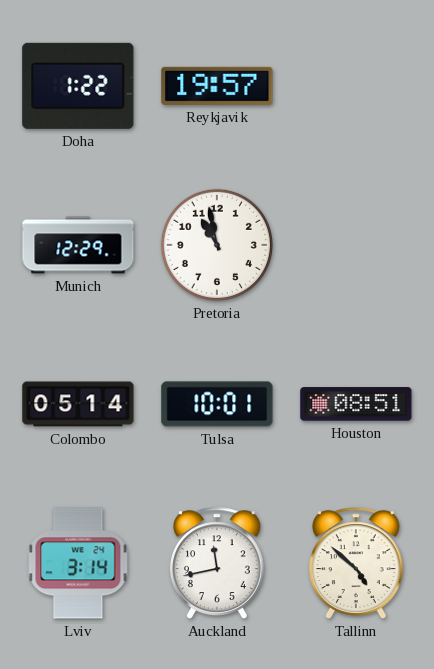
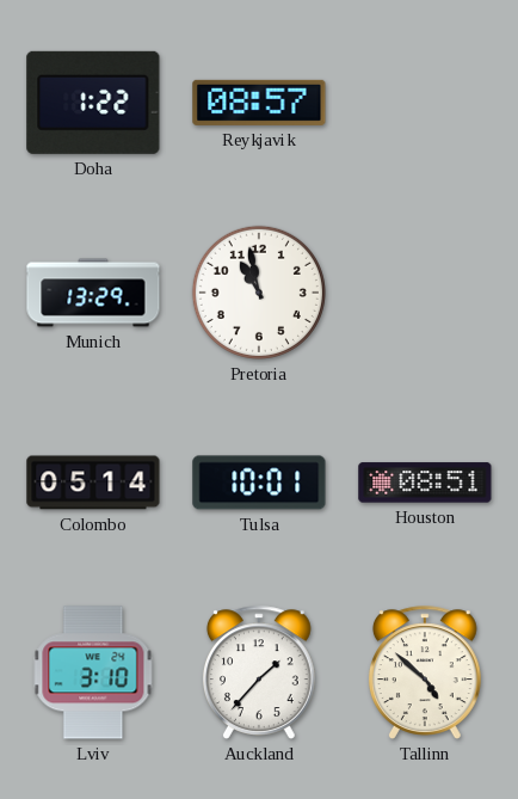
Reykjavik: 19:57 -> 08:57 (259, 103)
Munich: 12:29 -> 13:29 (93, 293)
Lviv: 3:14 -> 3:10 (93, 672)
Auckland: 11:43 -> 1:37 (259, 672)
